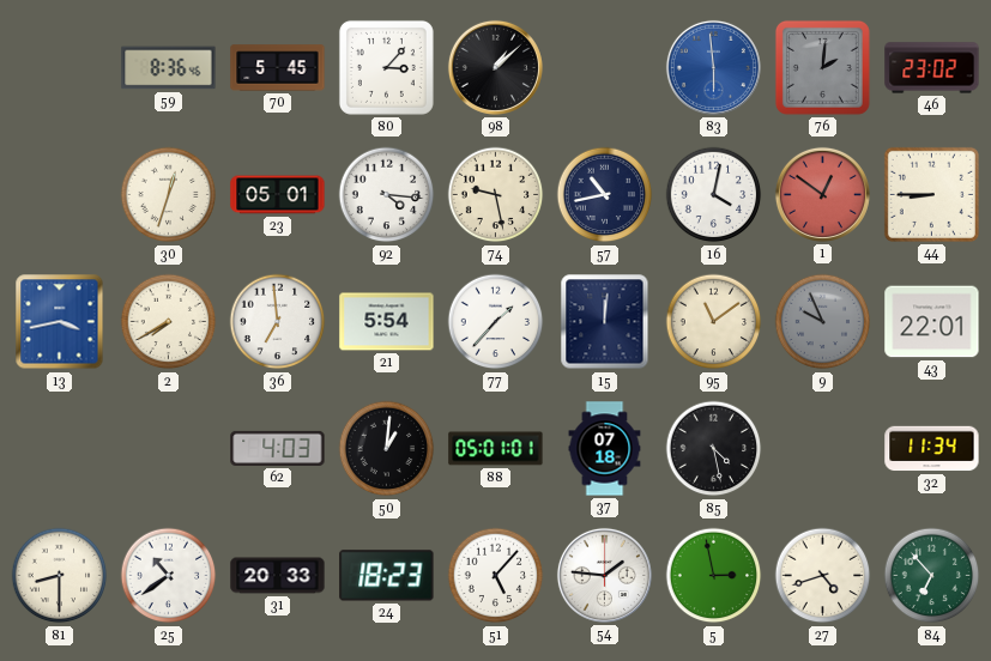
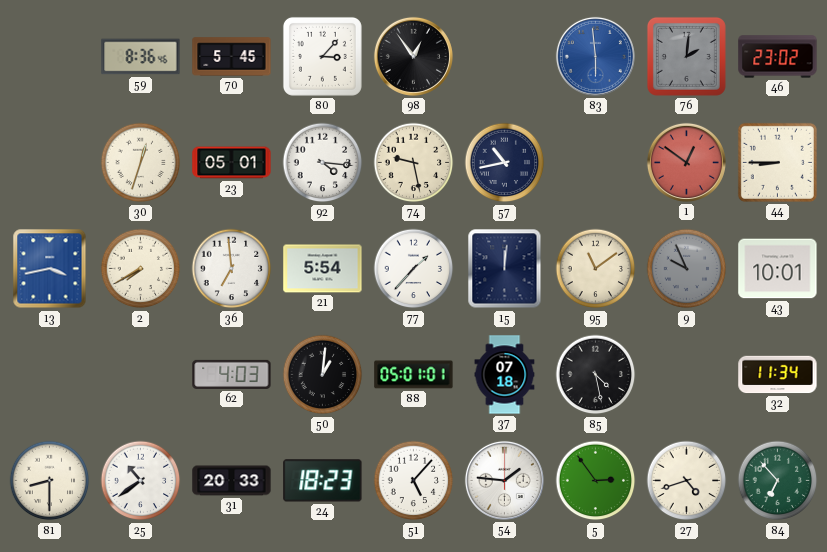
98: 1:08 -> 12:54 (413, 56)
16: 4:02 -> none (714, 195)
43: 22:01 -> 10:01 (778, 269)
5: 2:58 -> 2:54 (596, 481)
